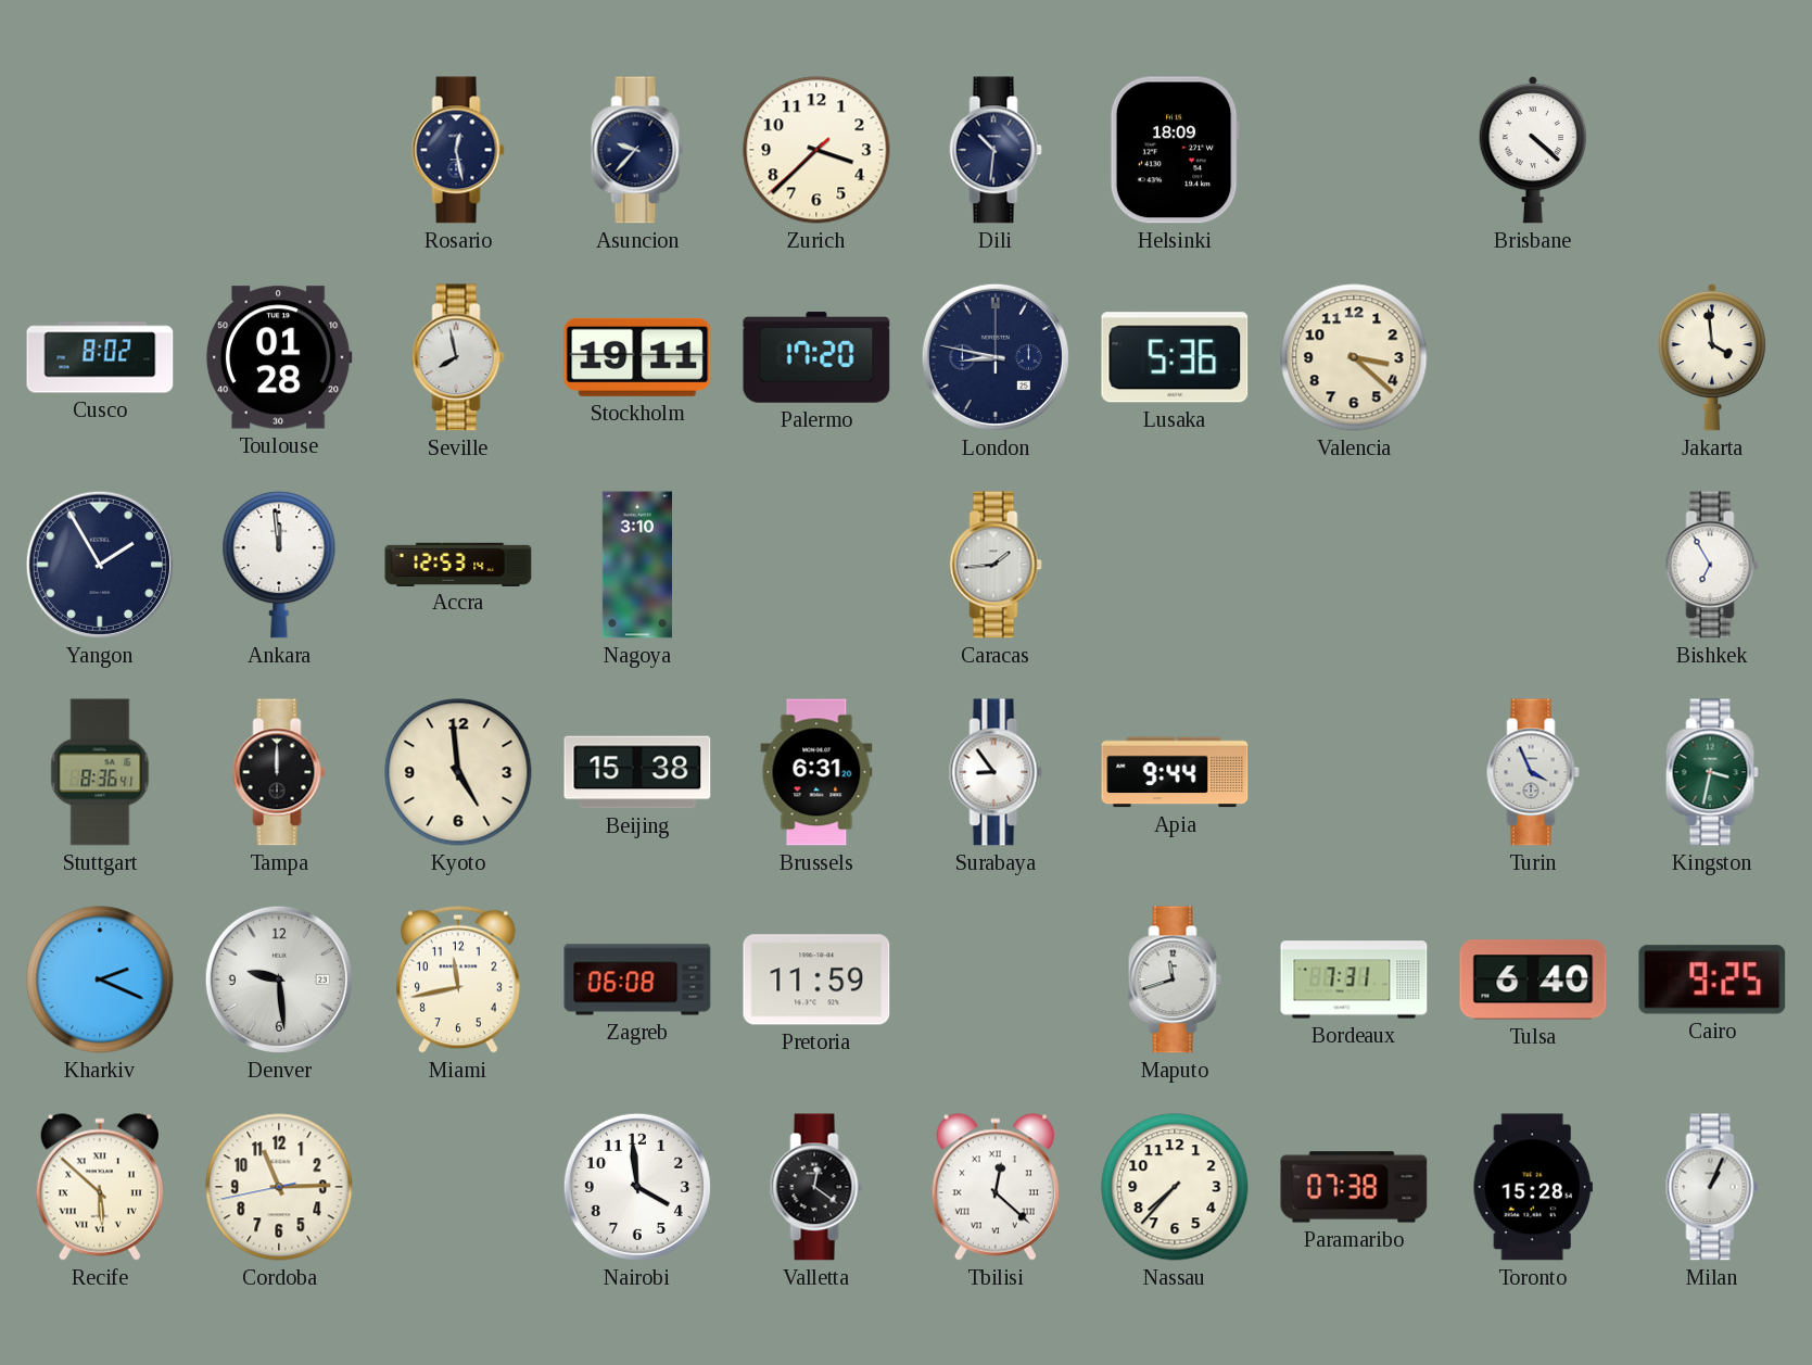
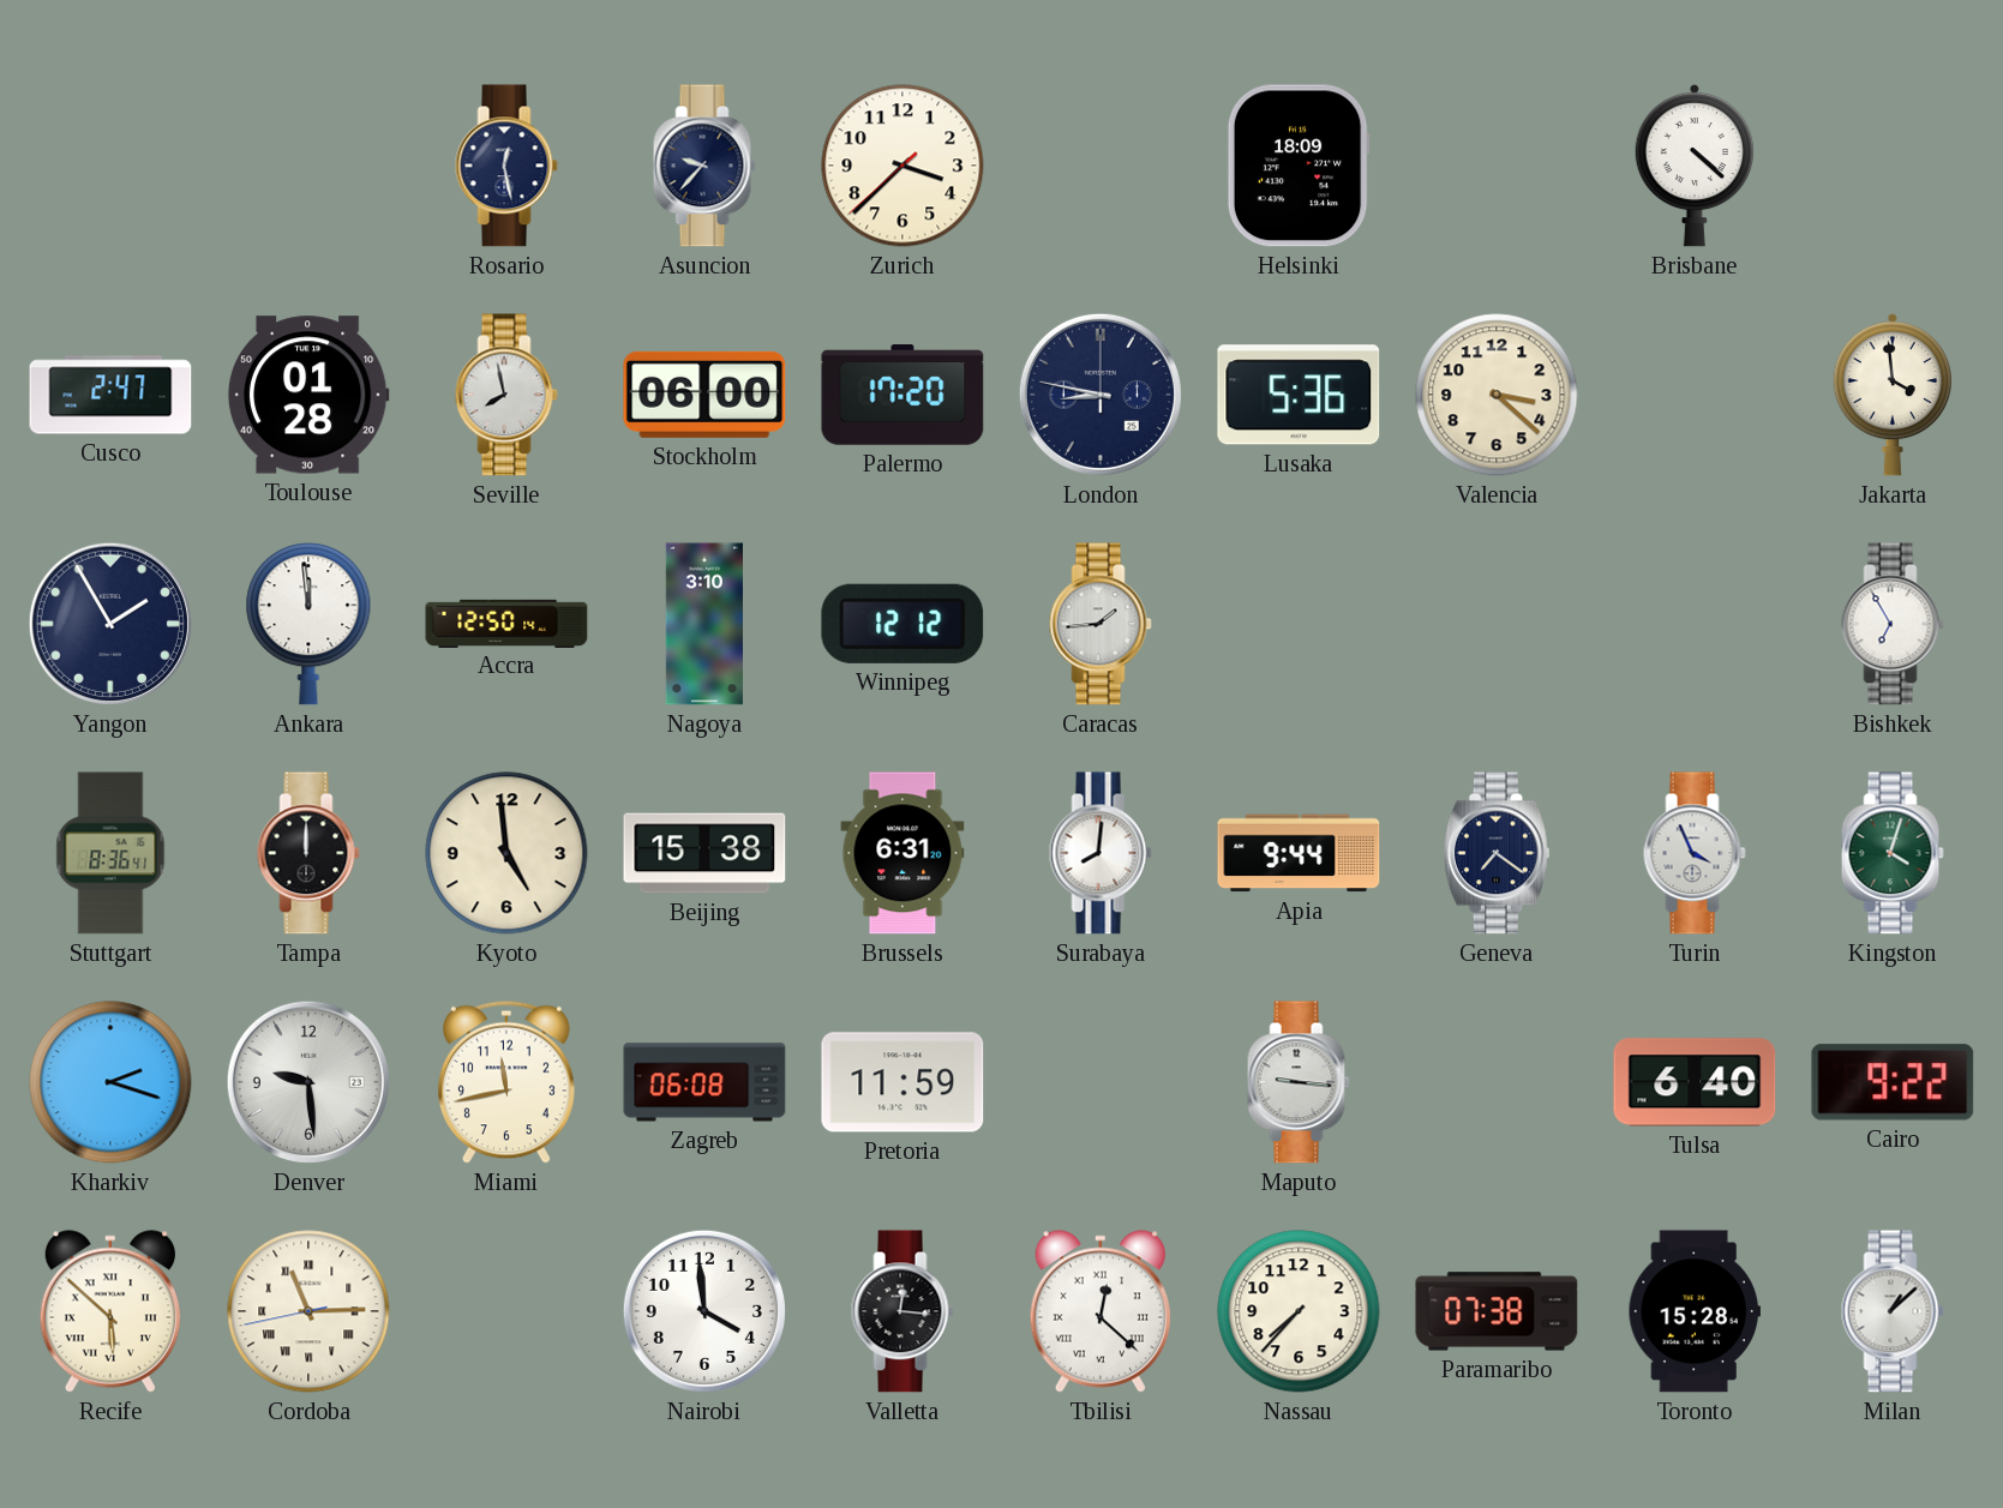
Dili: 10:31 -> none (996, 150)
Cusco: 8:02 -> 2:47 (110, 395)
Stockholm: 19:11 -> 06:00 (704, 395)
Accra: 12:53 -> 12:50 (506, 623)
Winnipeg: none -> 12:12 (902, 624)
Surabaya: 8:54 -> 8:01 (1101, 853)
Geneva: none -> 7:21 (1497, 853)
Kingston: 3:32 -> 4:03 (1893, 853)
Kharkiv: 2:19 -> 2:18 (110, 1082)
Maputo: 11:42 -> 9:16 (1299, 1082)
Bordeaux: 7:31 -> none (1354, 979)
Cairo: 9:25 -> 9:22 (1893, 1082)
Cordoba numerals: Arabic -> Roman (308, 1311)
Valletta: 12:21 -> 12:16 (902, 1311)
Milan: 1:04 -> 1:08 (1893, 1311)
